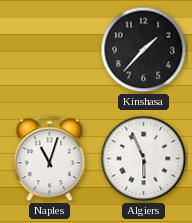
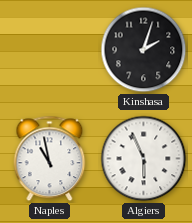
Kinshasa: 1:37 -> 2:03 (144, 50)
Naples: 11:03 -> 10:58 (50, 159)
